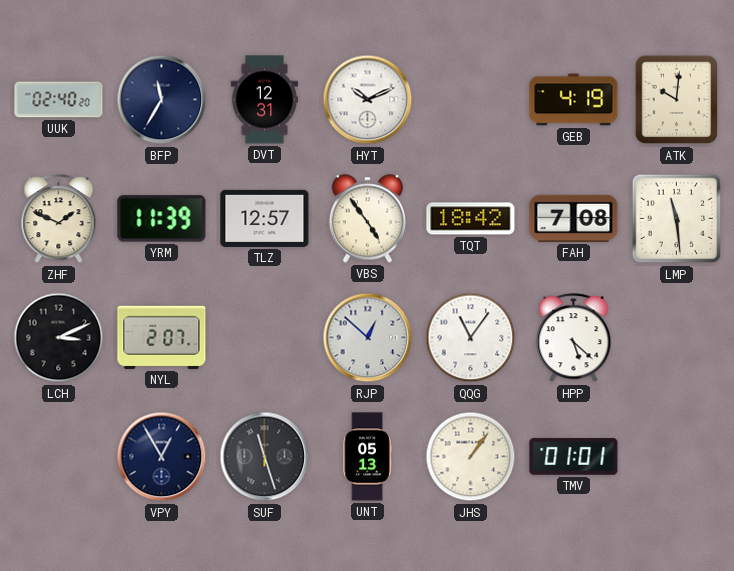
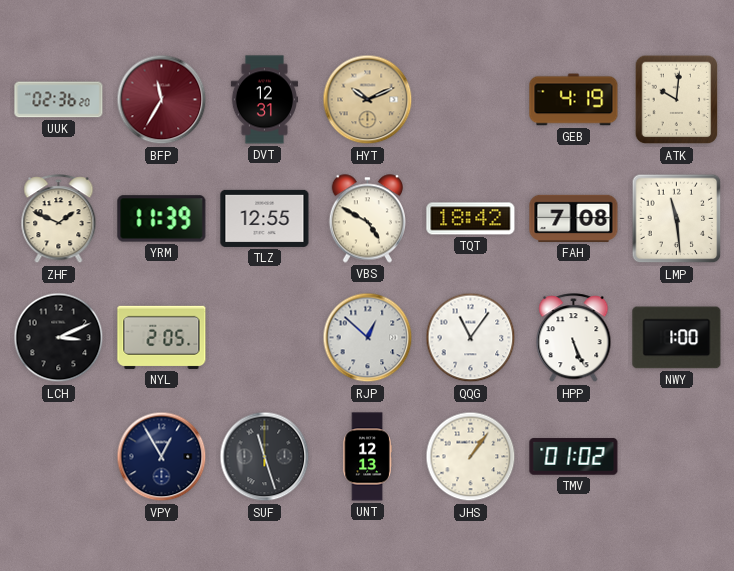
UUK: 02:40 -> 02:36 (59, 100)
BFP dial: navy -> burgundy (162, 100)
HYT dial: white -> champagne (368, 100)
TLZ: 12:57 -> 12:55 (265, 218)
VBS: 4:54 -> 4:50 (367, 219)
NYL: 2:07 -> 2:05 (162, 337)
HPP: 5:22 -> 5:26 (574, 338)
NWY: none -> 1:00 (677, 338)
UNT: 05:13 -> 12:13 (367, 457)
TMV: 01:01 -> 01:02 (574, 457)
